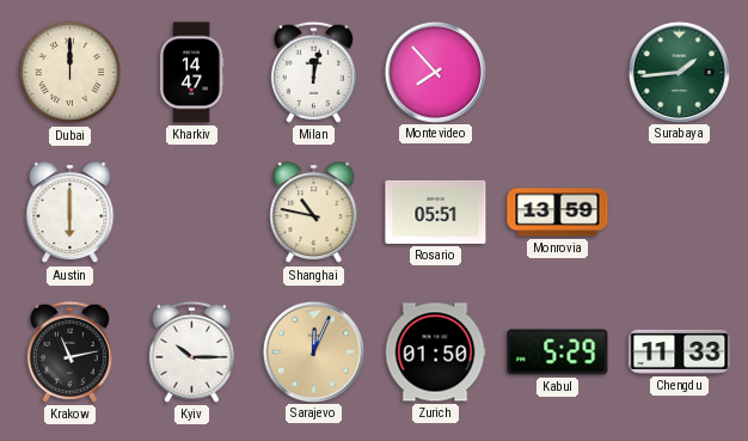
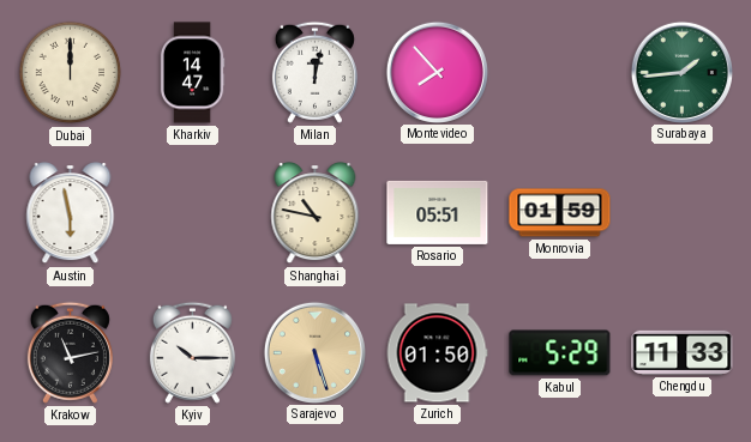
Austin: 6:00 -> 5:58 (71, 213)
Monrovia: 13:59 -> 01:59 (560, 213)
Sarajevo: 12:04 -> 5:27 (314, 352)
